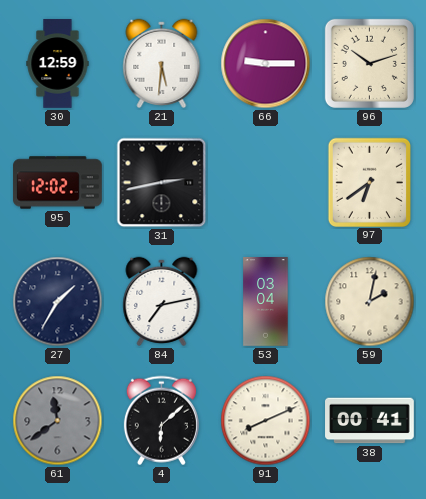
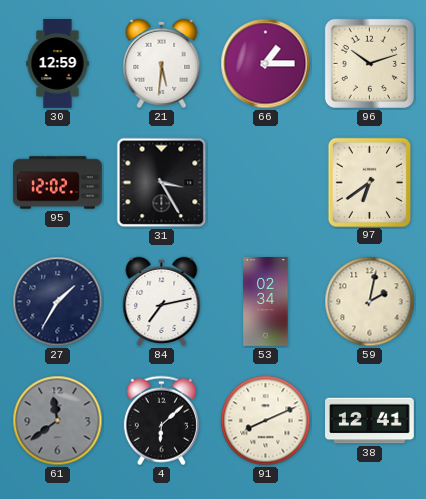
66: 9:15 -> 1:15 (266, 64)
31: 2:43 -> 3:25 (162, 183)
53: 03:04 -> 02:34 (266, 302)
38: 00:41 -> 12:41 (370, 421)
